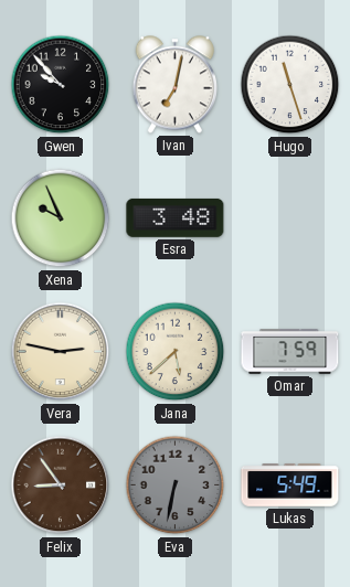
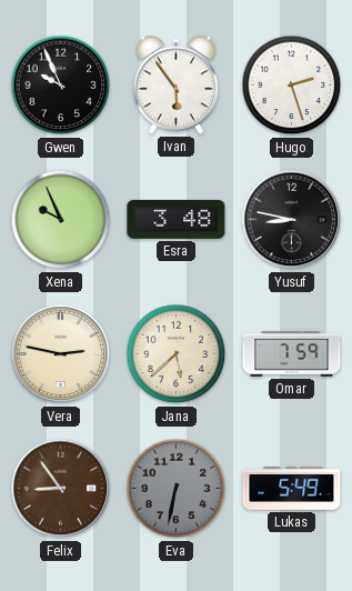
Gwen: 9:53 -> 9:56 (61, 86)
Ivan: 7:02 -> 5:54 (175, 86)
Hugo: 11:27 -> 2:27 (292, 86)
Yusuf: none -> 8:47 (292, 220)
